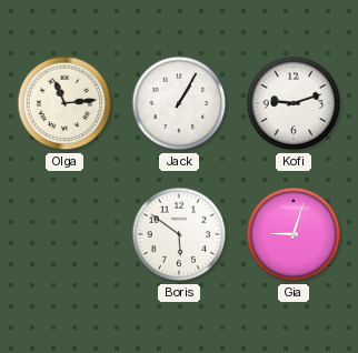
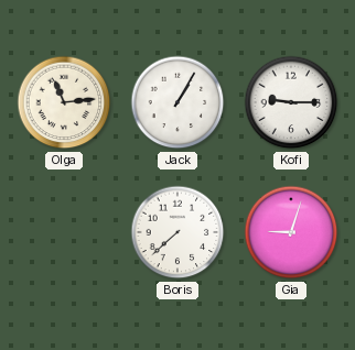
Kofi: 9:12 -> 9:15 (291, 102)
Boris: 5:51 -> 7:38 (177, 232)
